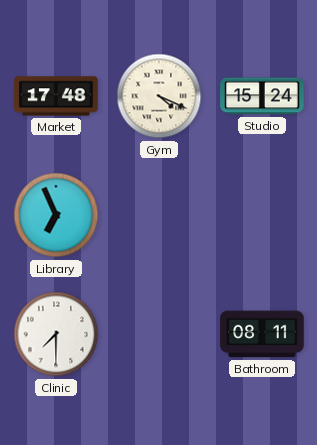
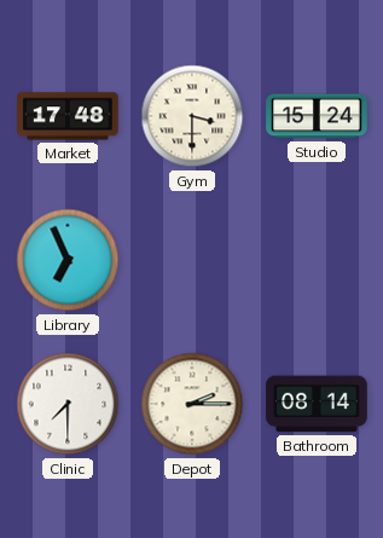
Gym: 4:19 -> 3:30 (192, 116)
Depot: none -> 2:15 (192, 404)
Bathroom: 08:11 -> 08:14 (317, 404)
